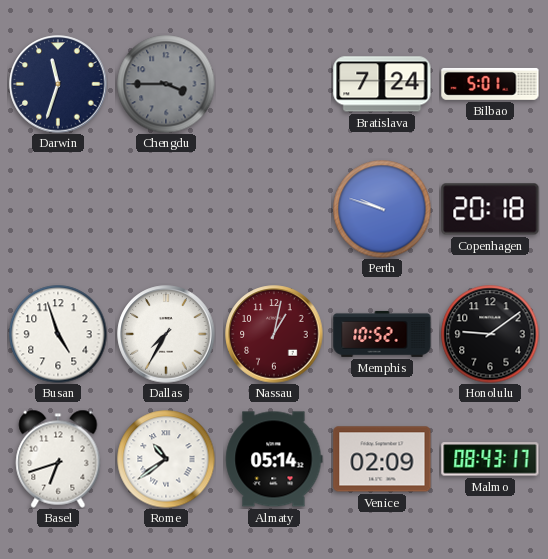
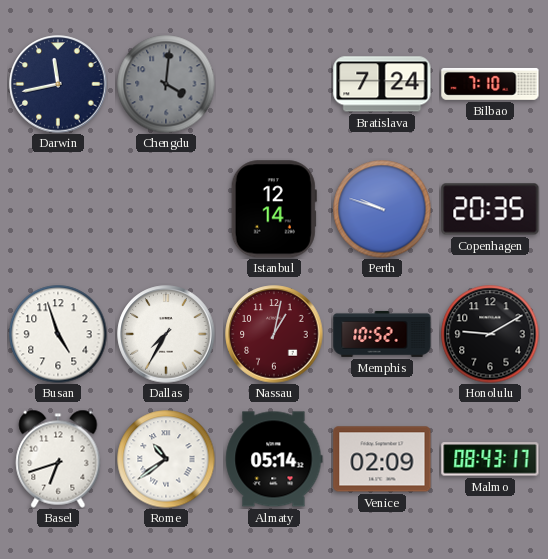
Darwin: 11:33 -> 11:43 (58, 84)
Chengdu: 3:45 -> 4:01 (166, 84)
Bilbao: 5:01 -> 7:10 (490, 84)
Istanbul: none -> 12:14 (274, 209)
Copenhagen: 20:18 -> 20:35 (490, 209)
Honolulu: 9:09 -> 9:10 (490, 334)
